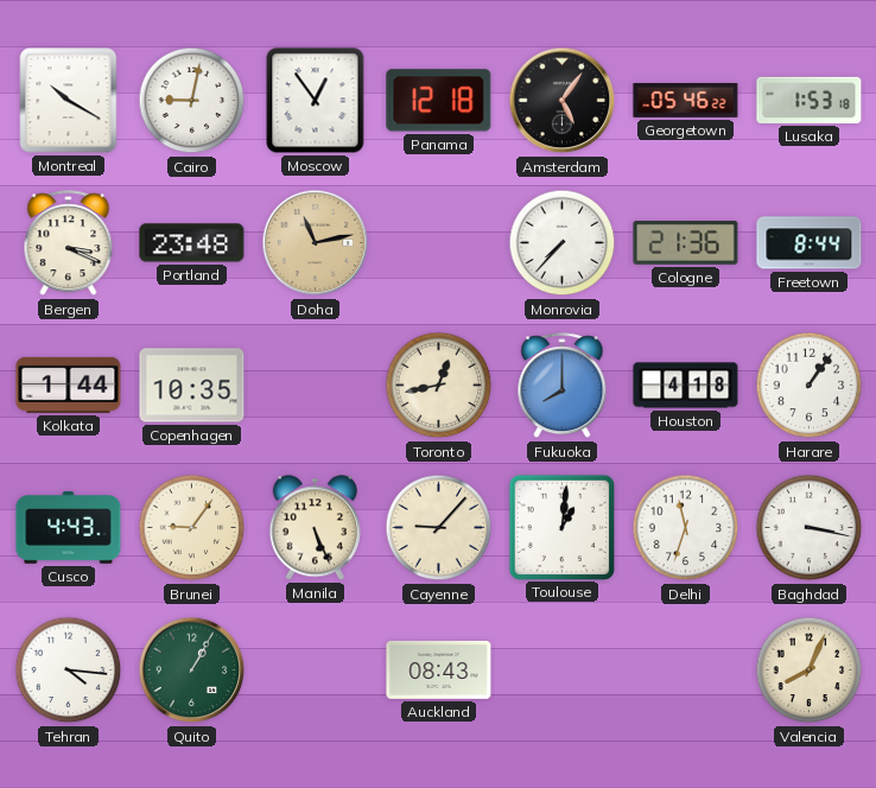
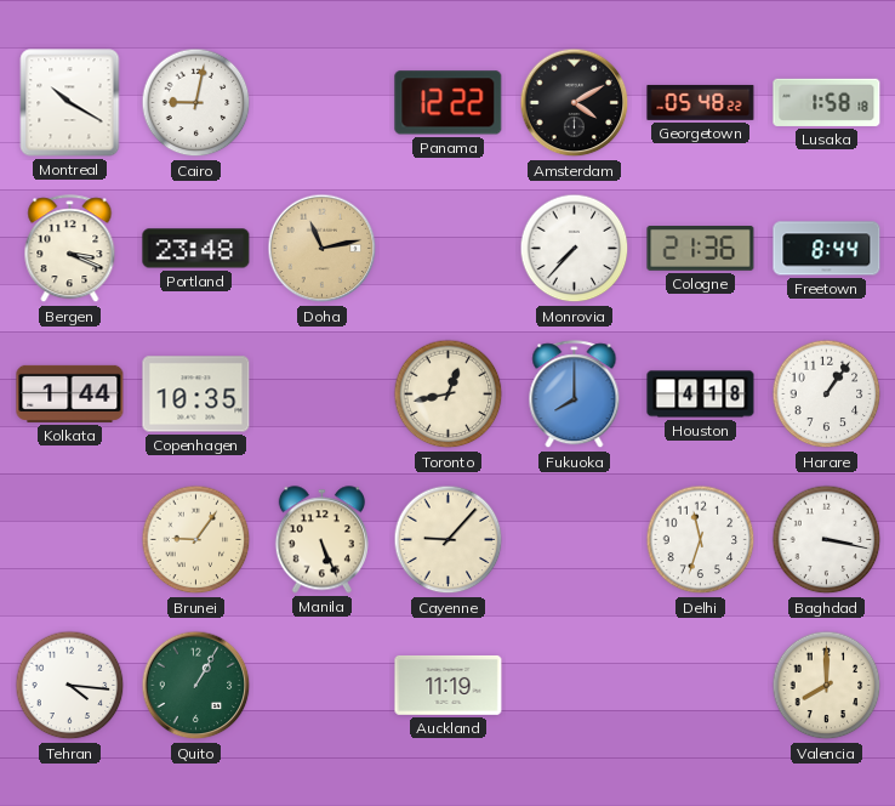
Moscow: 12:54 -> none (316, 101)
Panama: 12:18 -> 12:22 (449, 103)
Amsterdam: 5:06 -> 4:10 (575, 103)
Georgetown: 05:46 -> 05:48 (701, 102)
Lusaka: 1:53 -> 1:58 (827, 102)
Cusco: 4:43 -> none (69, 528)
Toulouse: 1:01 -> none (561, 527)
Auckland: 08:43 -> 11:19 (449, 685)
Valencia: 8:04 -> 8:00 (827, 686)
